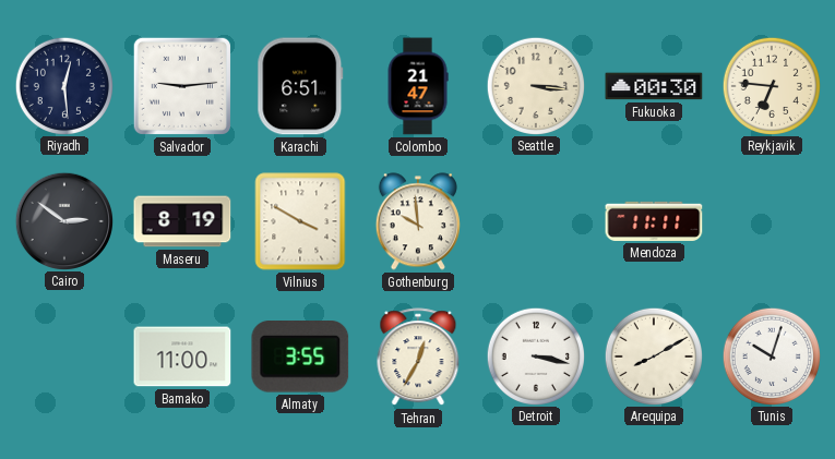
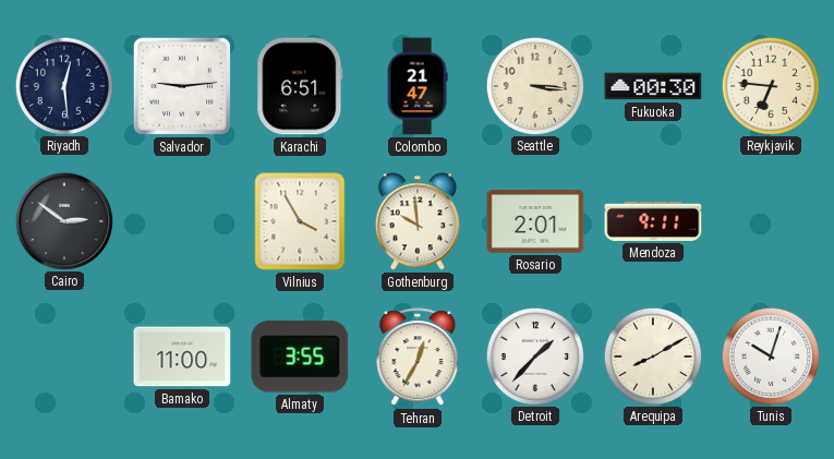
Maseru: 8:19 -> none (182, 221)
Vilnius: 3:50 -> 3:55 (300, 221)
Rosario: none -> 2:01 (535, 222)
Mendoza: 11:11 -> 9:11 (653, 221)
Detroit: 3:17 -> 1:37 (534, 355)
